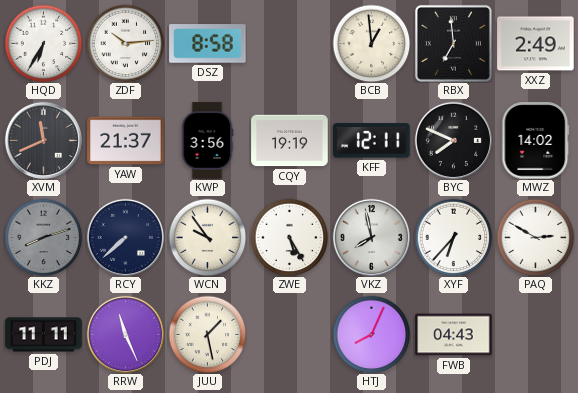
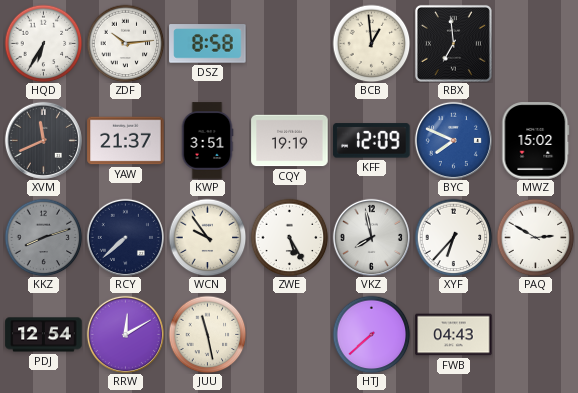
XXZ: 2:49 -> none (536, 44)
KWP: 3:56 -> 3:51 (207, 141)
KFF: 12:11 -> 12:09 (372, 141)
BYC dial: black -> blue (453, 140)
MWZ: 14:02 -> 15:02 (536, 141)
PDJ: 11:11 -> 12:54 (44, 335)
RRW: 11:26 -> 12:10 (125, 334)
JUU: 1:28 -> 11:28 (207, 334)
HTJ: 8:04 -> 7:38 (371, 334)
